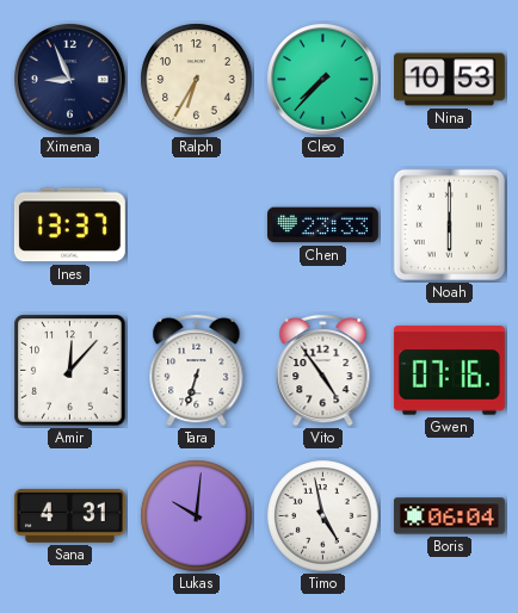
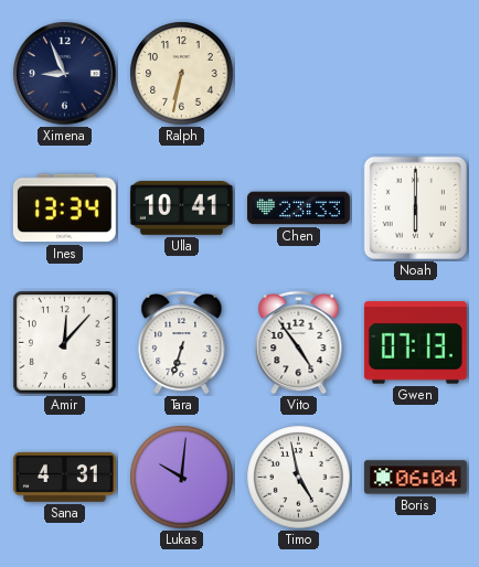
Ralph: 6:35 -> 6:32 (182, 74)
Cleo: 7:37 -> none (323, 80)
Nina: 10:53 -> none (449, 80)
Ines: 13:37 -> 13:34 (64, 208)
Ulla: none -> 10:41 (181, 208)
Gwen: 07:16 -> 07:13 (415, 343)
